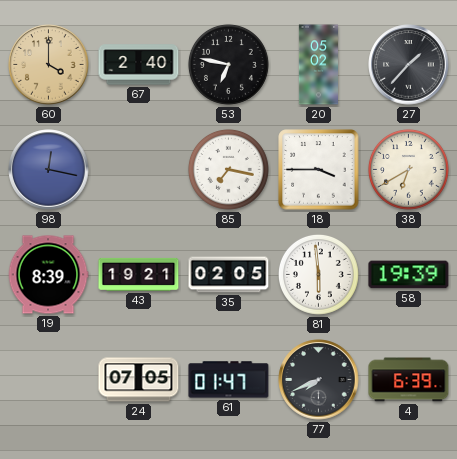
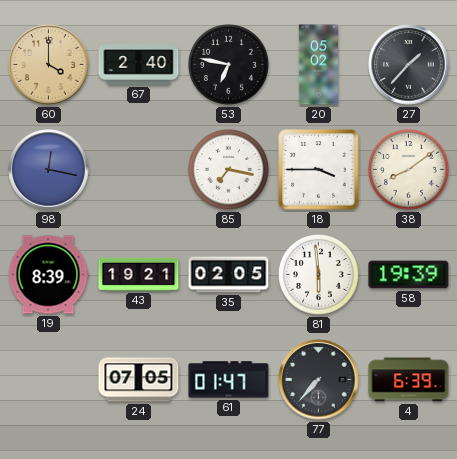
38: 6:40 -> 8:09 (408, 169)
77: 7:41 -> 7:37 (319, 380)
